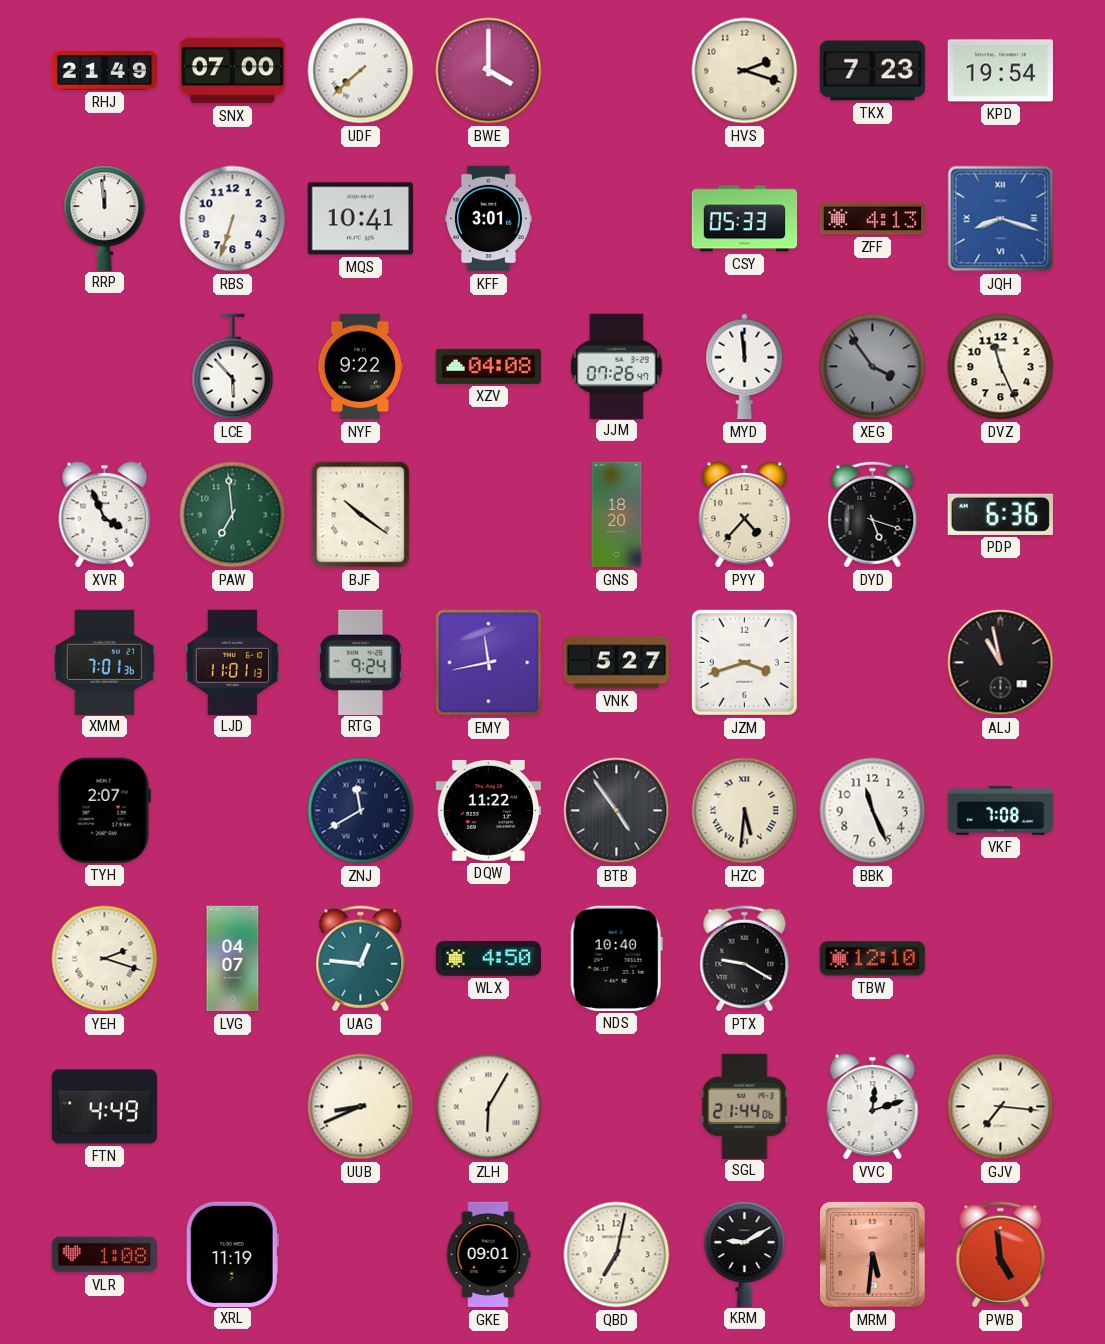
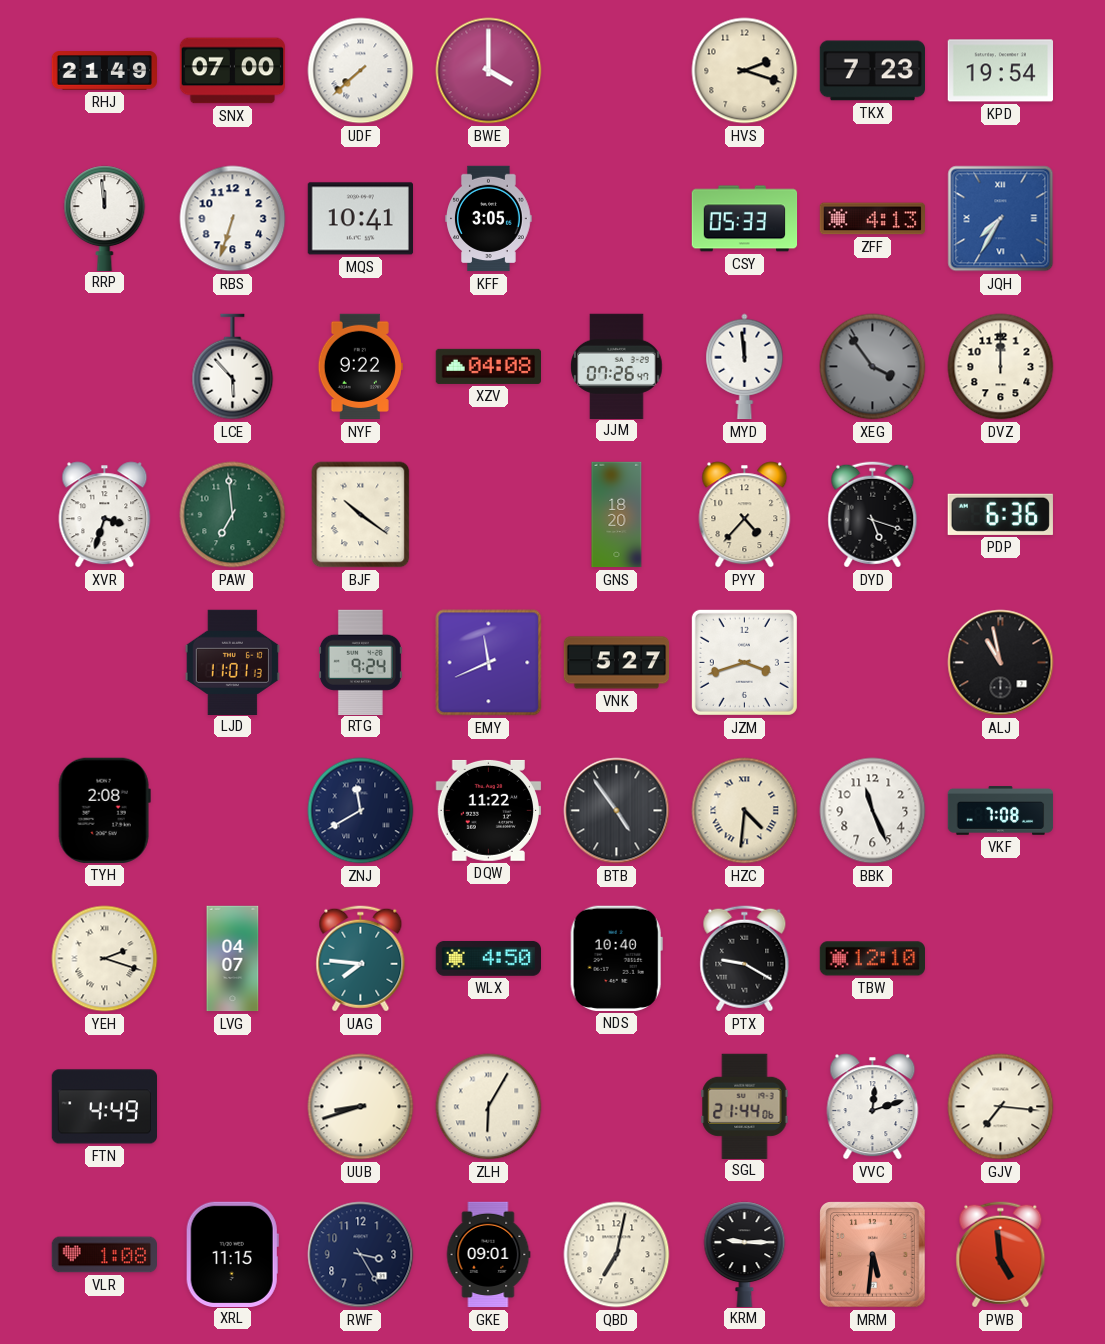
KFF: 3:01 -> 3:05 (489, 219)
JQH: 8:18 -> 7:35 (1001, 219)
DVZ: 11:26 -> 12:00 (1001, 367)
XVR: 3:56 -> 3:33 (105, 515)
XMM: 7:01 -> none (104, 662)
EMY: 11:43 -> 11:41 (489, 663)
TYH: 2:07 -> 2:08 (104, 810)
HZC: 5:31 -> 4:31 (745, 811)
UAG: 12:46 -> 7:46 (361, 959)
UUB: 8:41 -> 8:42 (361, 1107)
XRL: 11:19 -> 11:15 (232, 1254)
RWF: none -> 3:25 (361, 1255)
KRM: 9:10 -> 9:15 (745, 1254)
